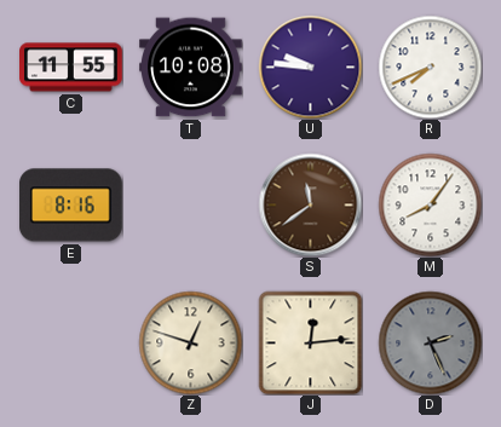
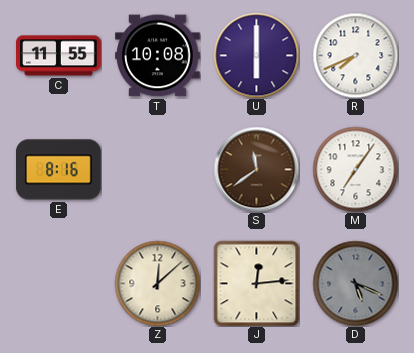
U: 9:46 -> 6:00 (256, 55)
M: 8:06 -> 7:06 (355, 169)
Z: 12:48 -> 12:08 (157, 283)
D: 2:26 -> 5:19 (355, 283)
